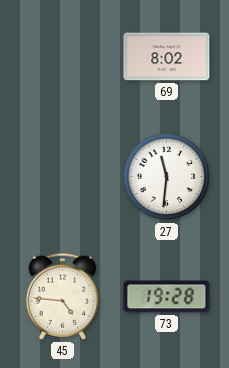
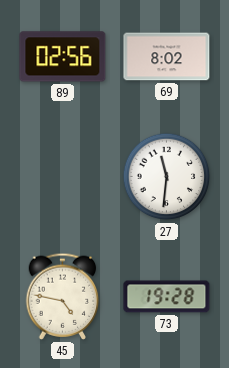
89: none -> 02:56 (63, 57)
45: 4:46 -> 4:47 (63, 296)
